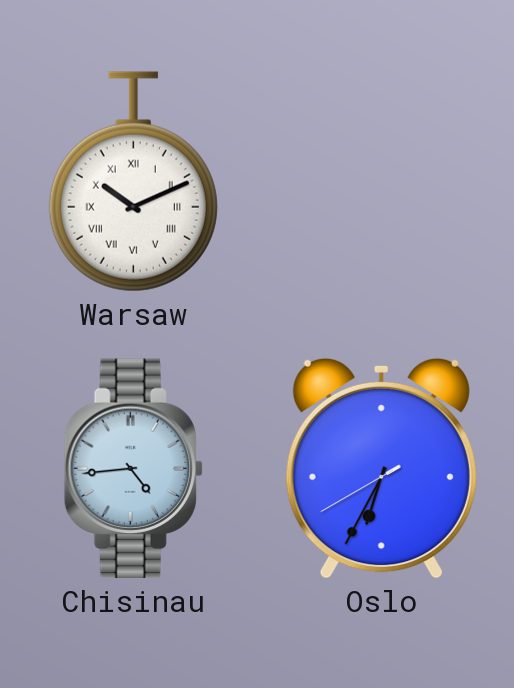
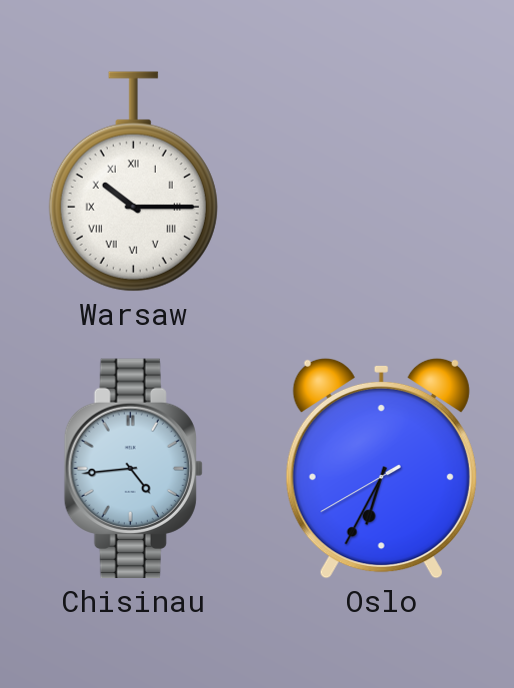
Warsaw: 10:11 -> 10:15 (133, 182)
